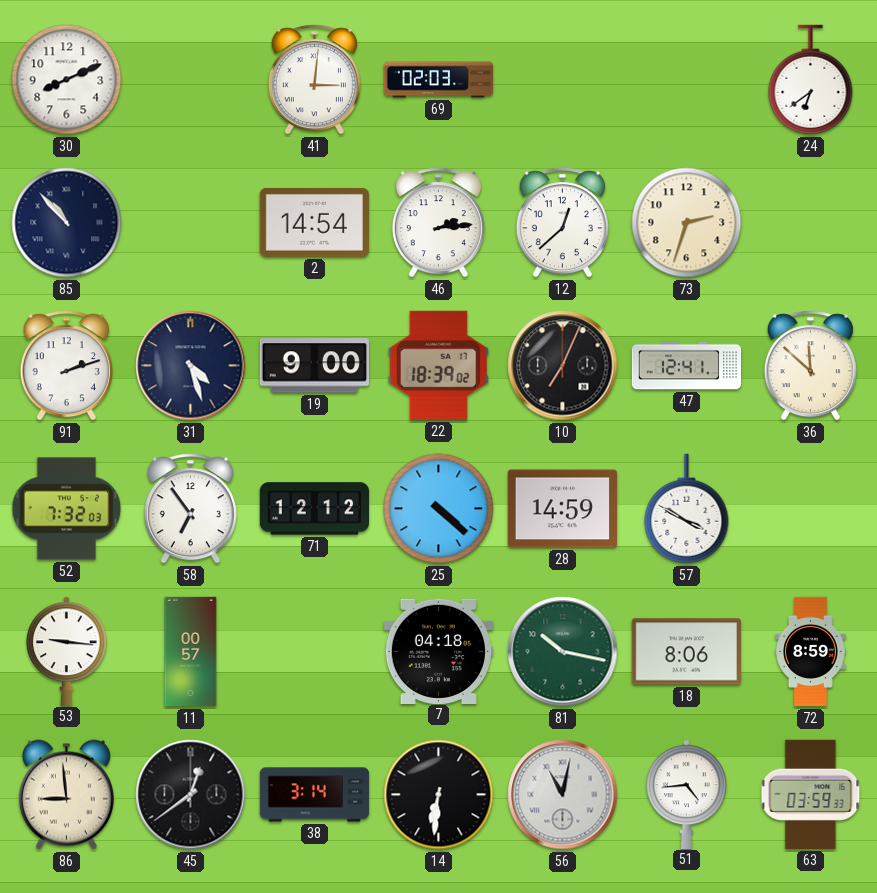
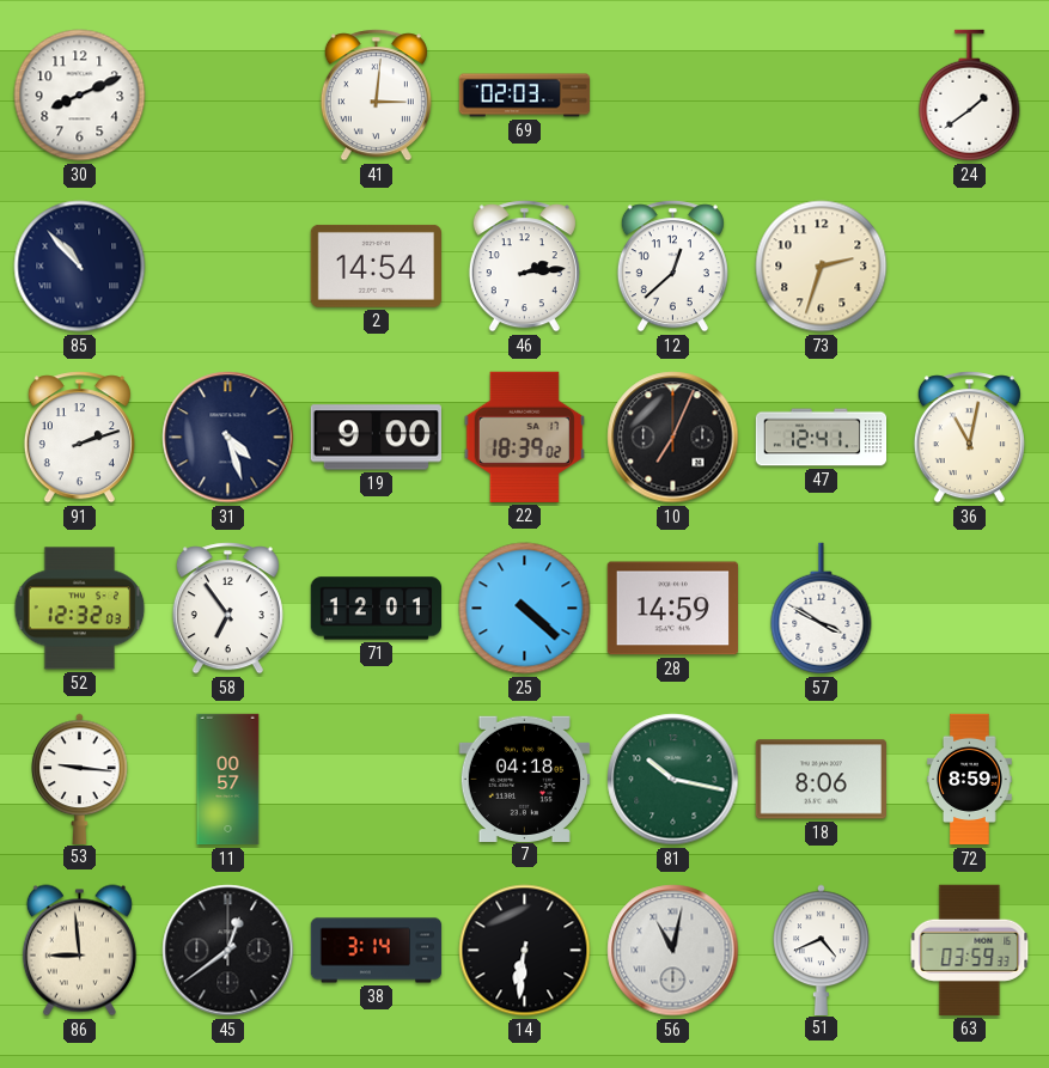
24: 6:39 -> 1:39 (970, 96)
36: 11:52 -> 11:02 (969, 438)
52: 7:32 -> 12:32 (80, 609)
71: 12:12 -> 12:01 (376, 609)
51: 4:44 -> 4:41 (822, 950)
